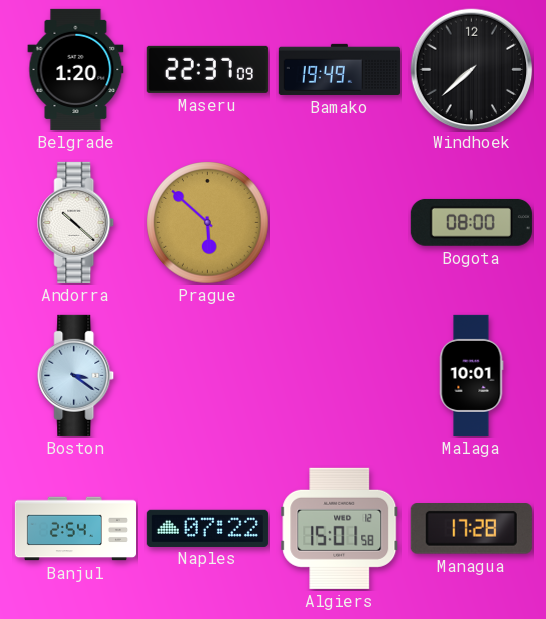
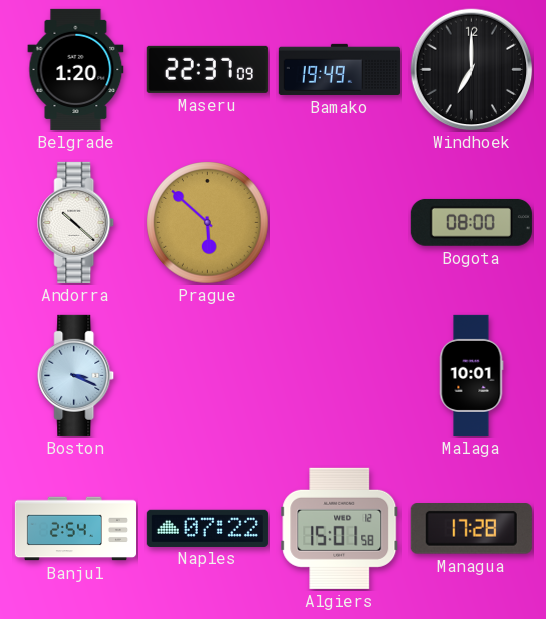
Windhoek: 7:38 -> 7:00 (472, 70)
Boston: 3:21 -> 3:19 (76, 375)
